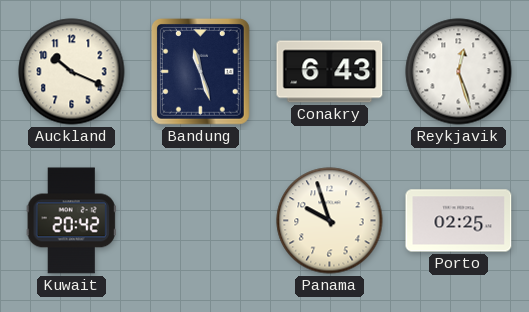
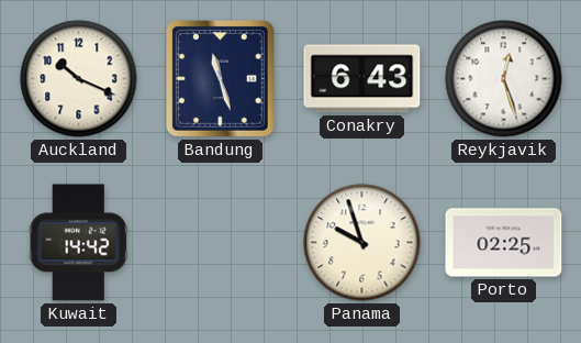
Kuwait: 20:42 -> 14:42 (78, 243)
